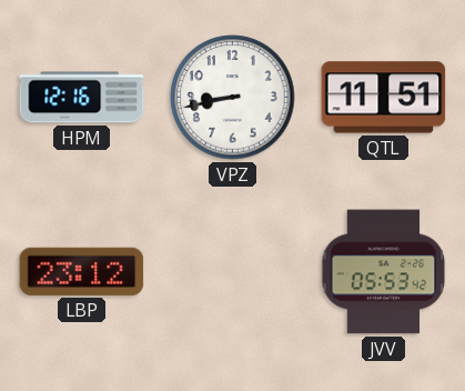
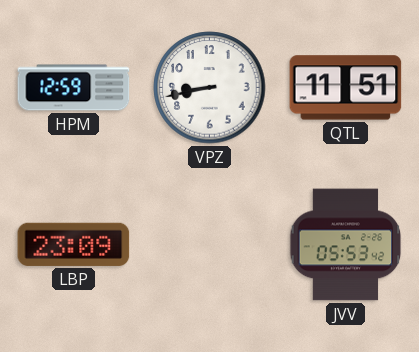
HPM: 12:16 -> 12:59 (74, 88)
LBP: 23:12 -> 23:09 (74, 244)
